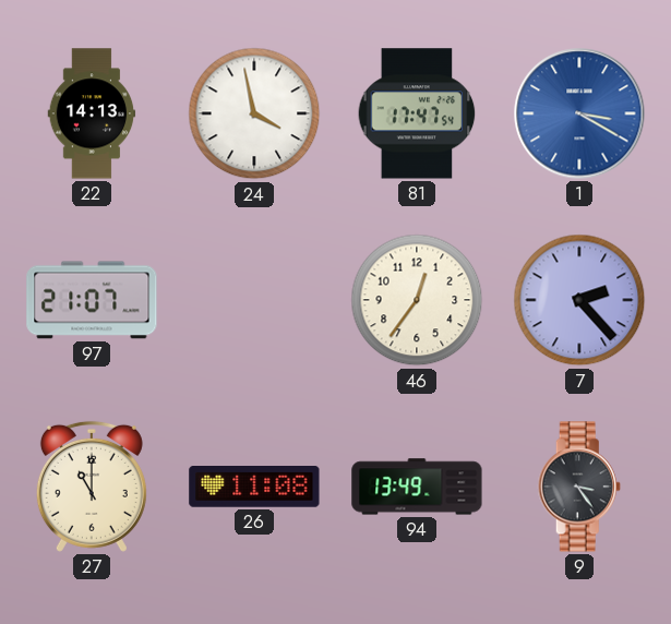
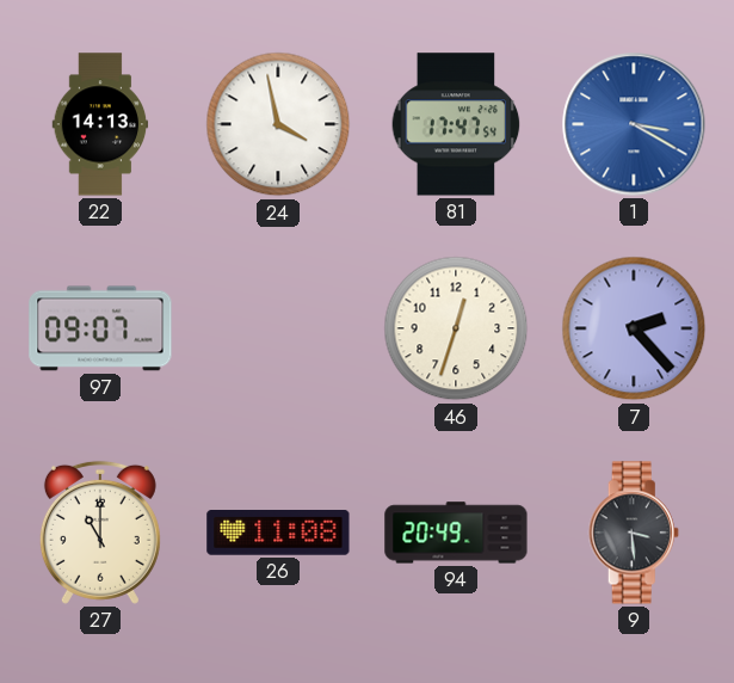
97: 21:07 -> 09:07 (100, 328)
46: 12:36 -> 12:33 (456, 328)
94: 13:49 -> 20:49 (456, 533)
9: 3:24 -> 3:29 (634, 533)
